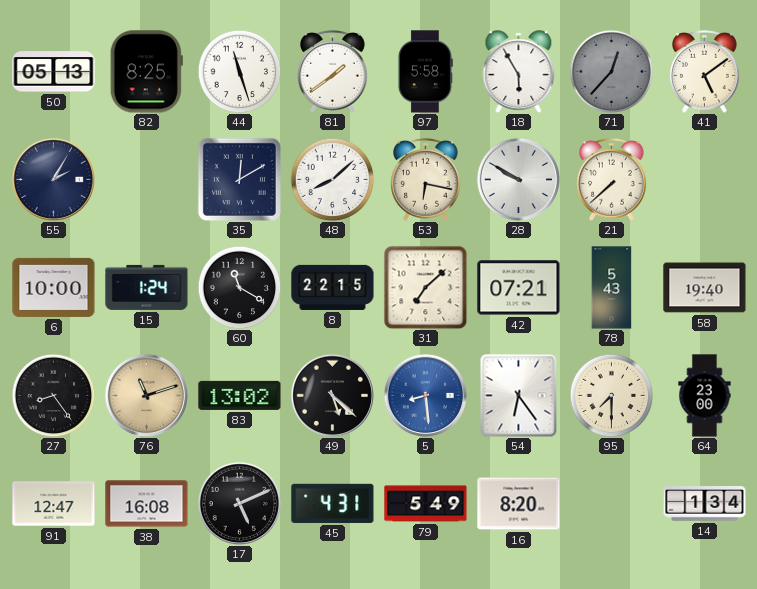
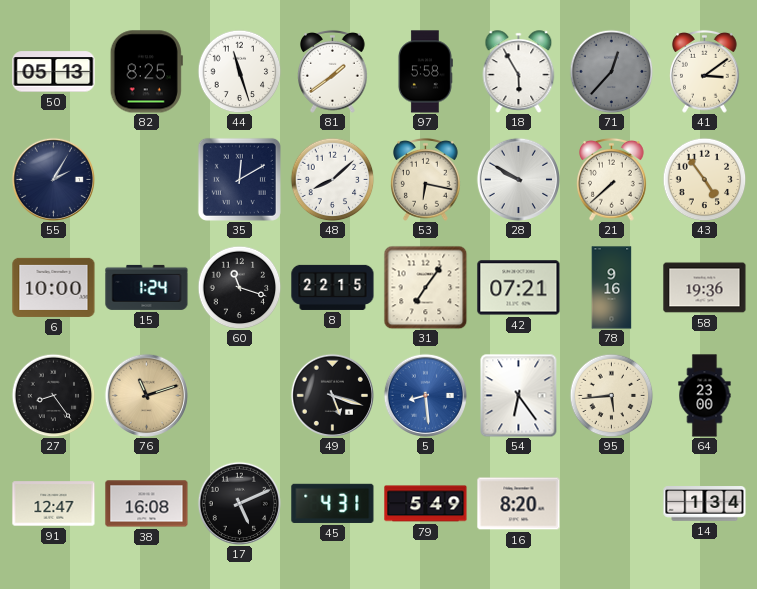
41: 5:09 -> 3:09 (705, 71)
43: none -> 4:54 (704, 179)
60: 11:20 -> 11:18 (239, 287)
31: 7:08 -> 7:06 (425, 287)
78: 5:43 -> 9:16 (612, 288)
58: 19:40 -> 19:36 (705, 288)
83: 13:02 -> none (240, 395)
49: 5:22 -> 5:18 (332, 395)
95: 7:30 -> 5:44 (611, 395)
